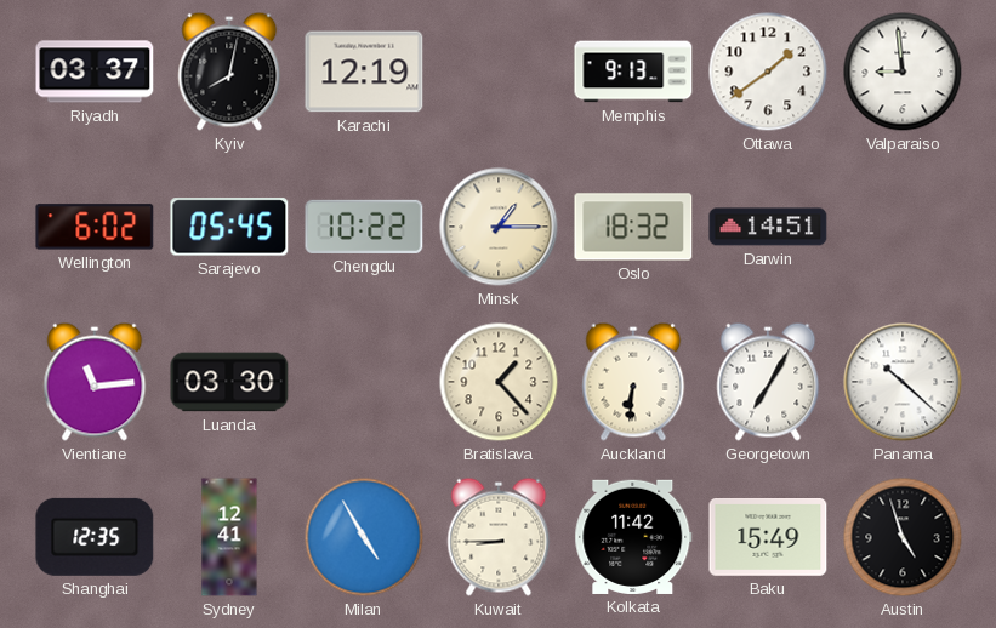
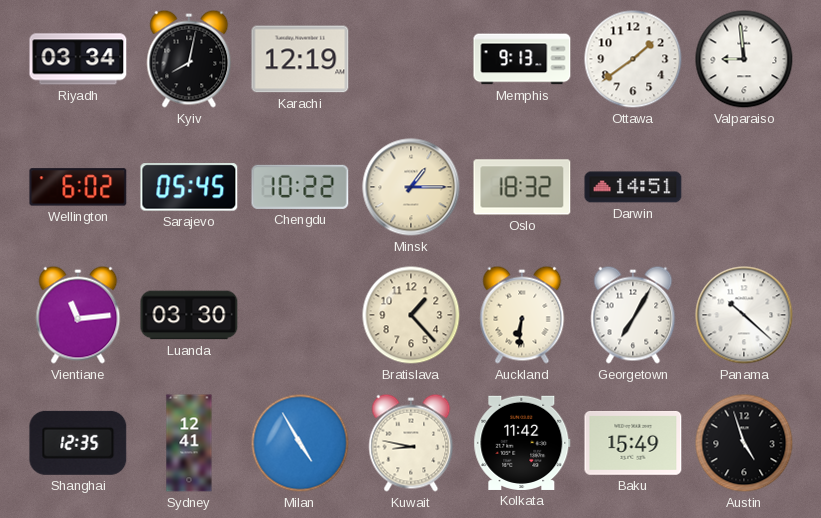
Riyadh: 03:37 -> 03:34 (78, 59)
Kuwait: 8:45 -> 8:47 (411, 443)
